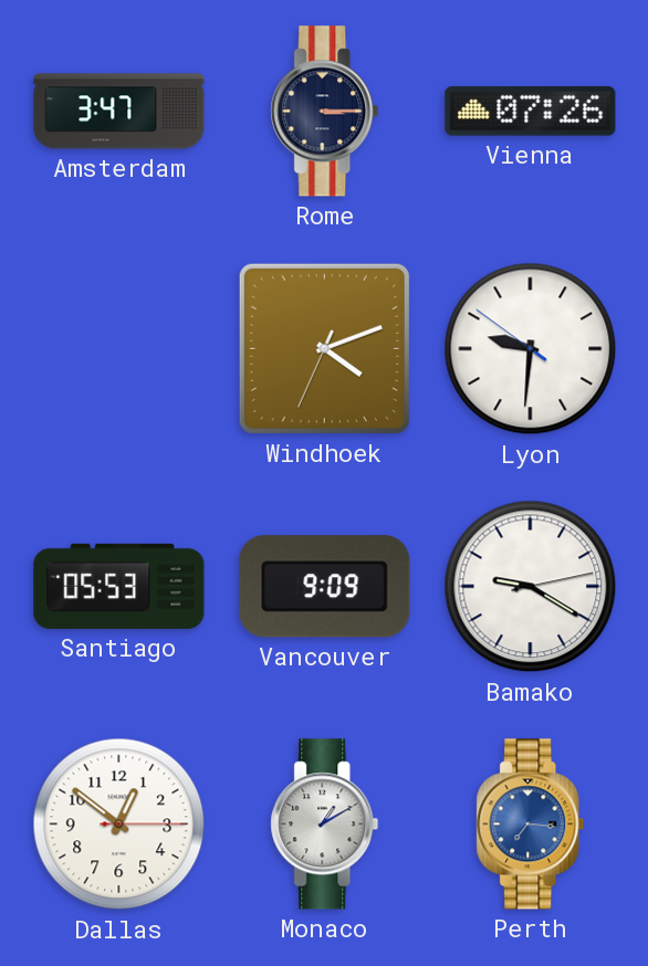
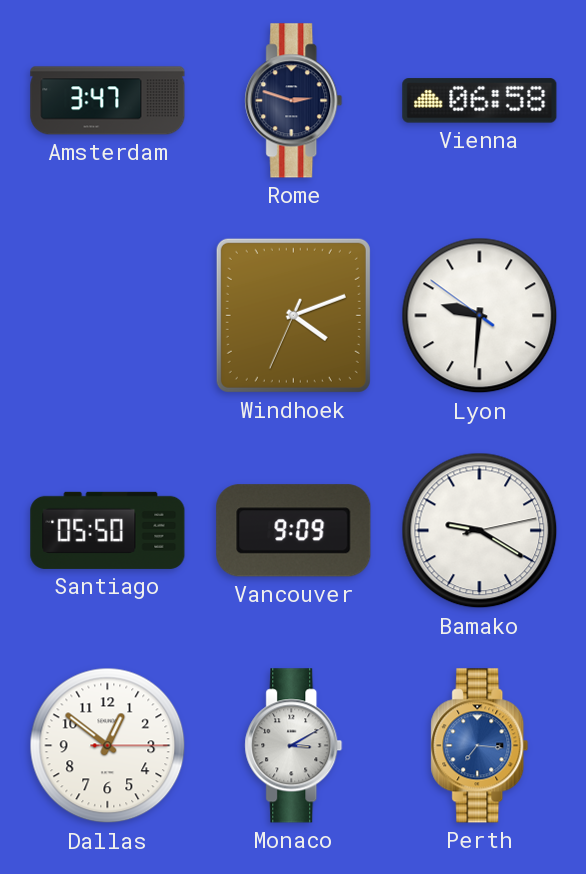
Rome: 3:15 -> 2:48 (294, 101)
Vienna: 07:26 -> 06:58 (480, 101)
Santiago: 05:53 -> 05:50 (108, 530)
Monaco: 1:10 -> 3:10 (294, 746)
